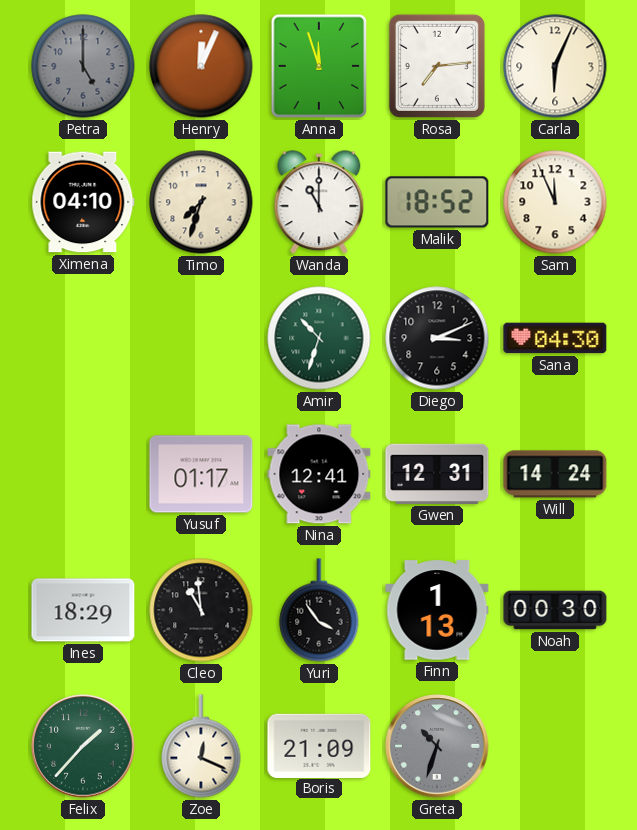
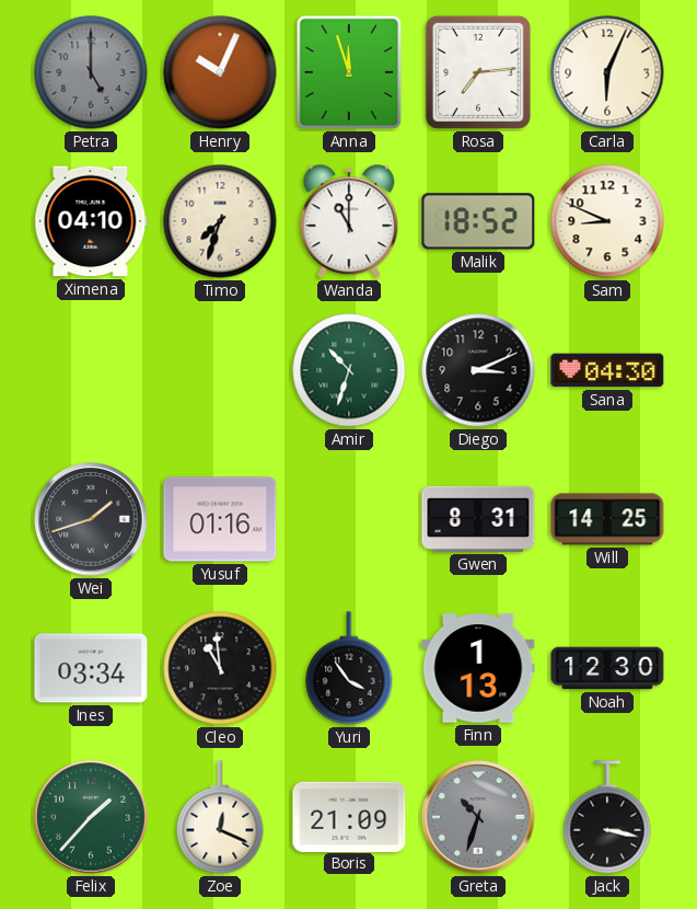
Henry: 12:04 -> 10:04 (220, 72)
Sam: 11:56 -> 8:49 (607, 221)
Wei: none -> 1:42 (91, 519)
Yusuf: 01:17 -> 01:16 (220, 519)
Nina: 12:41 -> none (319, 474)
Gwen: 12:31 -> 8:31 (478, 519)
Will: 14:24 -> 14:25 (607, 519)
Ines: 18:29 -> 03:34 (91, 668)
Noah: 00:30 -> 12:30 (607, 668)
Jack: none -> 3:17 (607, 817)
